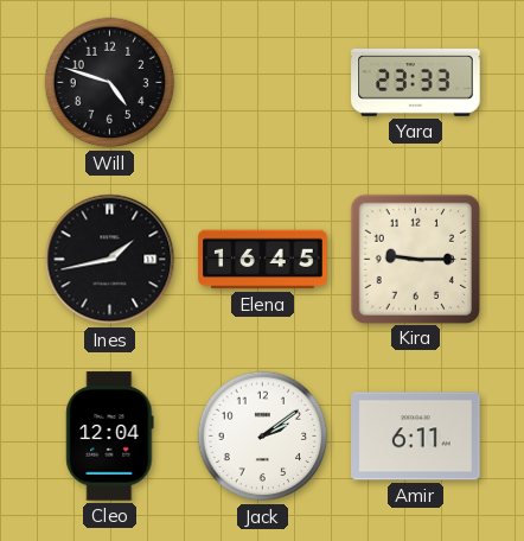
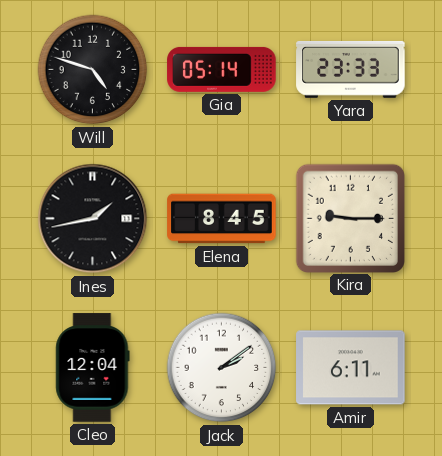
Gia: none -> 05:14 (222, 69)
Elena: 16:45 -> 8:45 (222, 219)
